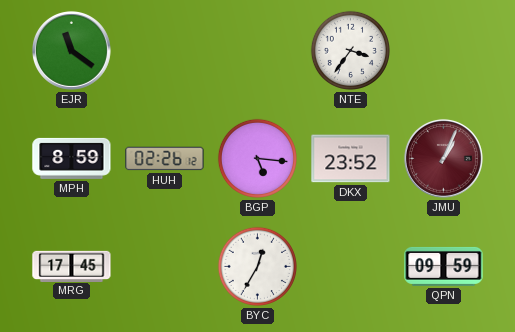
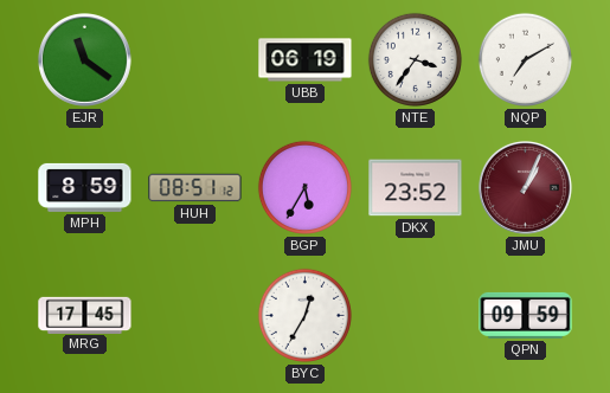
UBB: none -> 06:19 (306, 60)
NQP: none -> 7:10 (525, 59)
HUH: 02:26 -> 08:51 (195, 188)
BGP: 5:16 -> 5:35 (304, 187)
